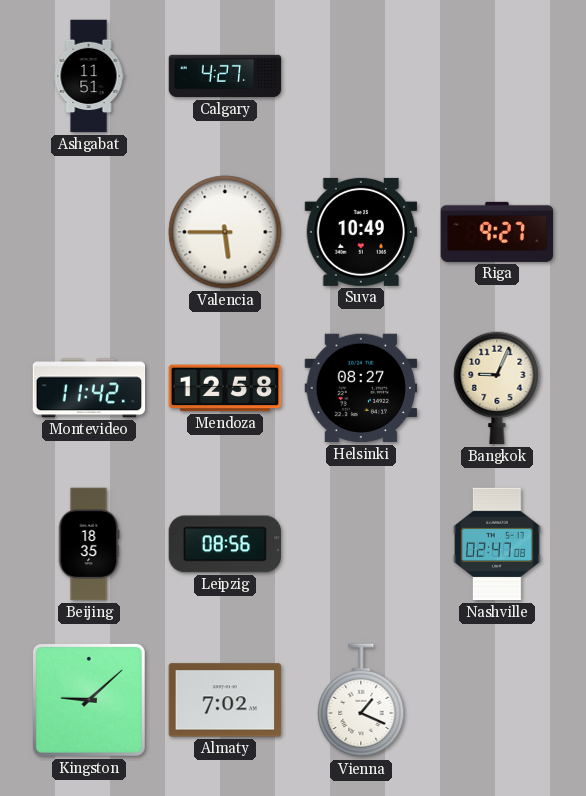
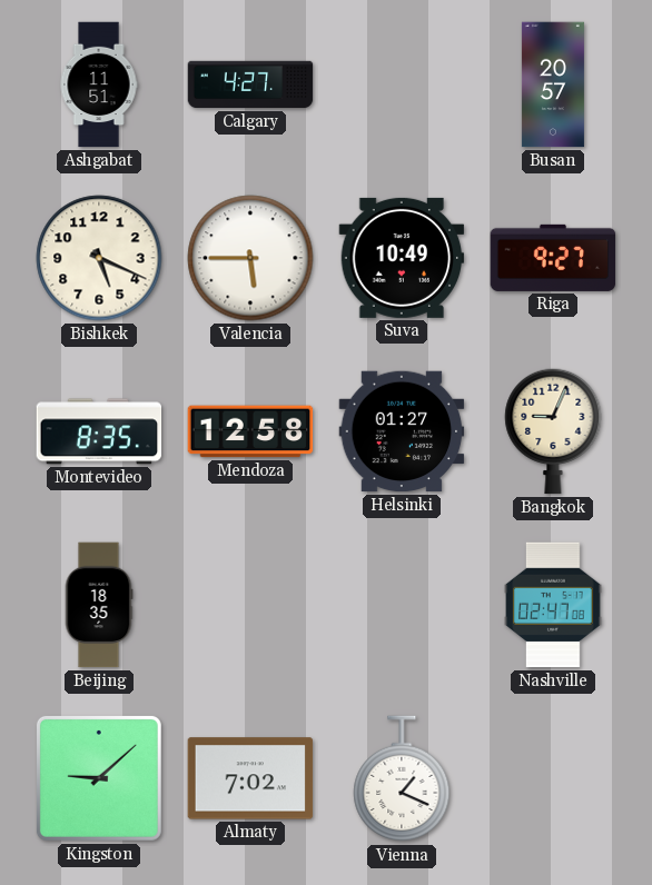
Busan: none -> 20:57 (553, 84)
Bishkek: none -> 5:19 (99, 258)
Montevideo: 11:42 -> 8:35 (99, 431)
Helsinki: 08:27 -> 01:27 (402, 431)
Leipzig: 08:56 -> none (225, 544)
